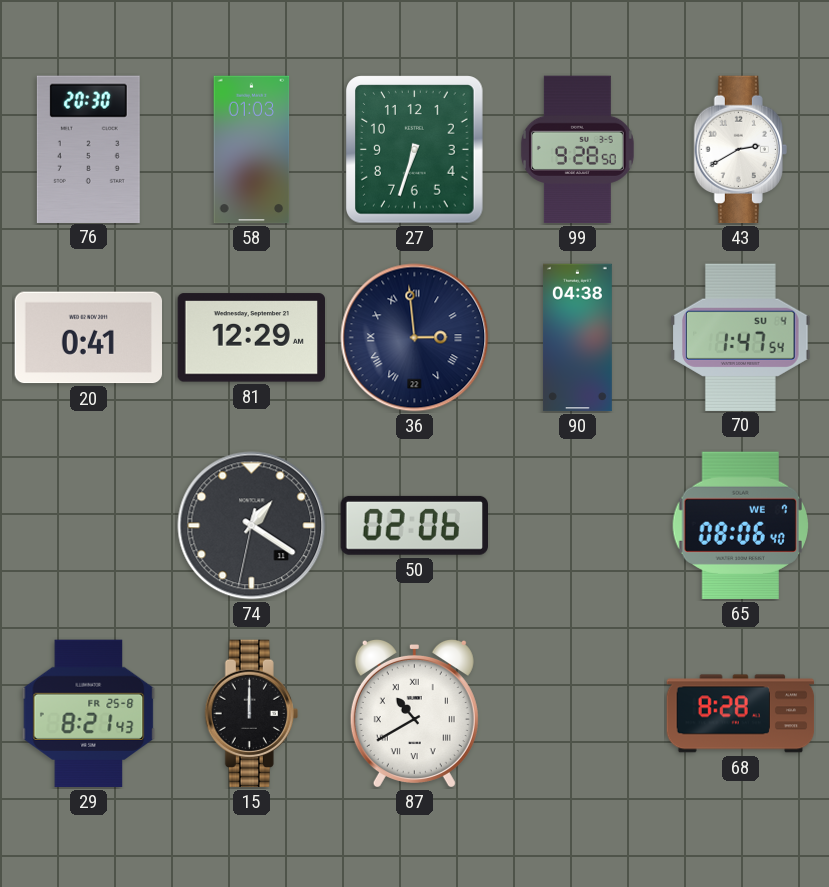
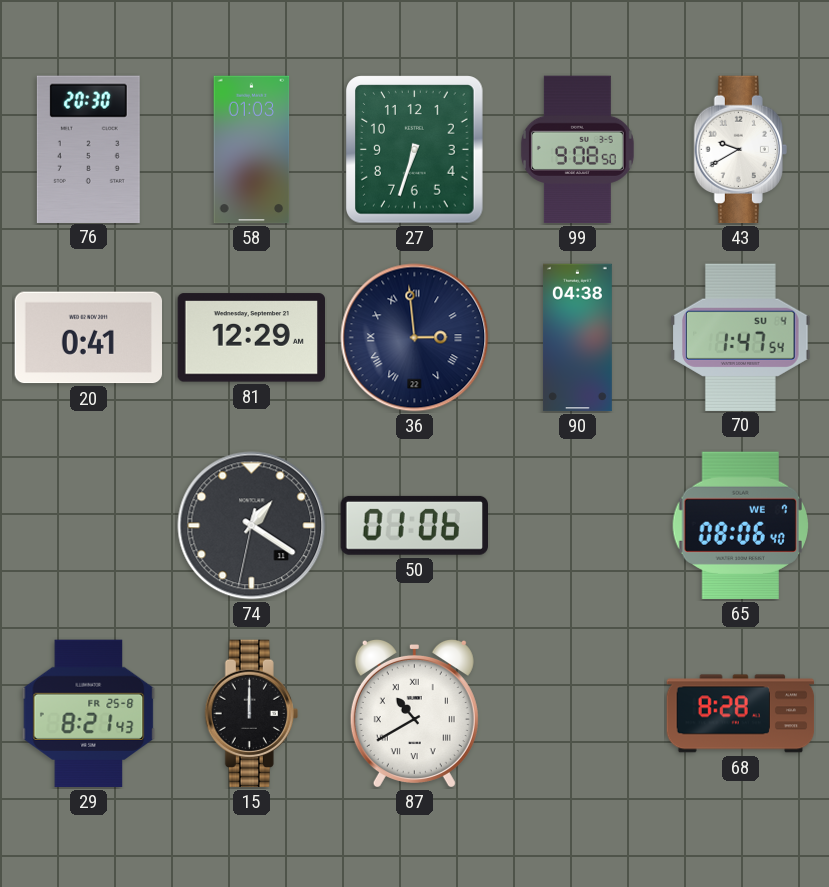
99: 9:28 -> 9:08 (577, 150)
43: 2:40 -> 9:40 (740, 150)
50: 02:06 -> 01:06 (414, 525)
